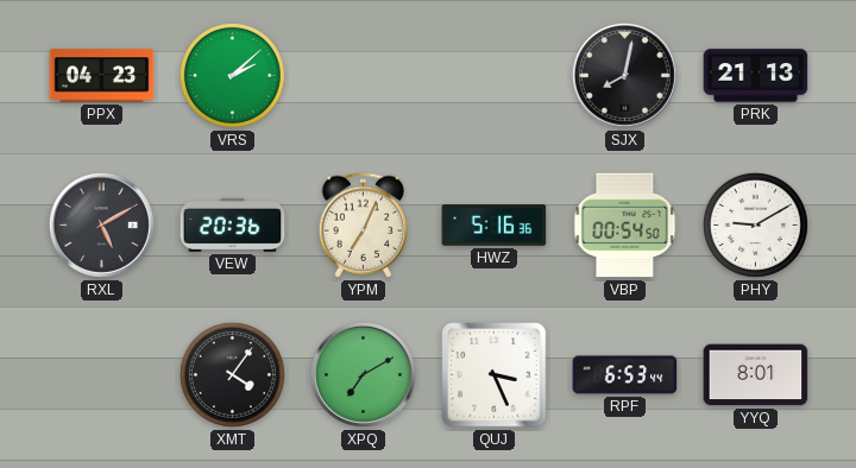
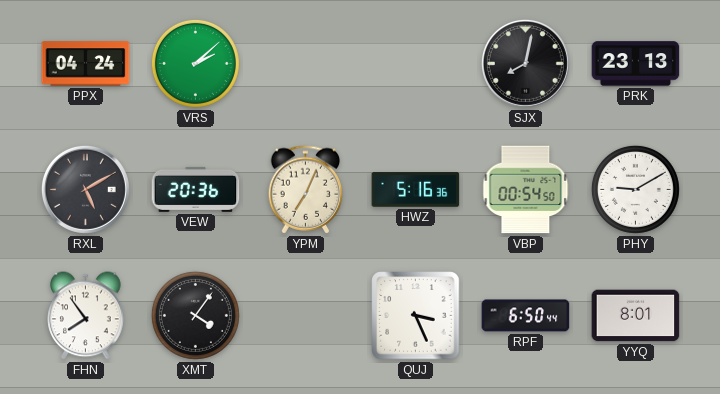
PPX: 04:23 -> 04:24 (86, 64)
PRK: 21:13 -> 23:13 (636, 64)
FHN: none -> 7:54 (86, 316)
XPQ: 7:10 -> none (363, 374)
RPF: 6:53 -> 6:50 (526, 316)
